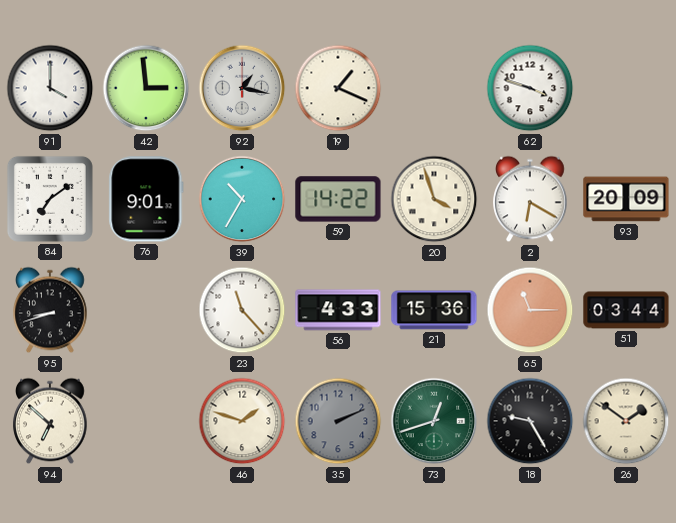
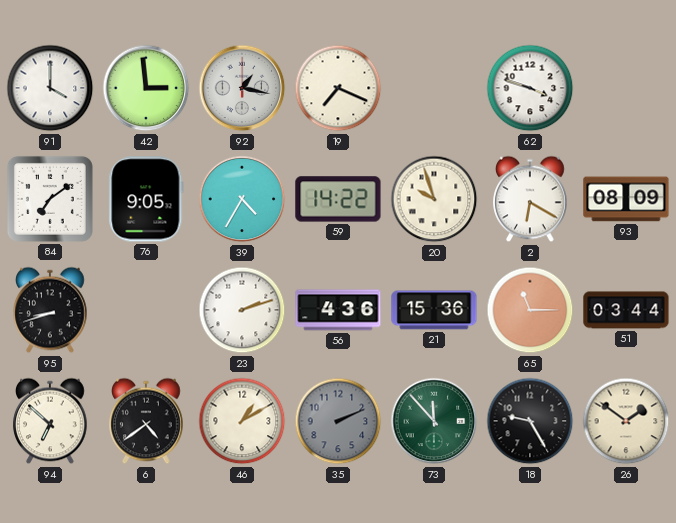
19: 1:19 -> 7:19 (338, 88)
76: 9:01 -> 9:05 (146, 199)
39: 10:35 -> 4:35 (242, 199)
20: 3:57 -> 9:57 (434, 199)
93: 20:09 -> 08:09 (626, 199)
23: 11:23 -> 2:12 (242, 310)
56: 4:33 -> 4:36 (338, 310)
6: none -> 4:39 (146, 421)
46: 1:48 -> 1:10 (242, 421)
73: 12:42 -> 11:53 (434, 421)
